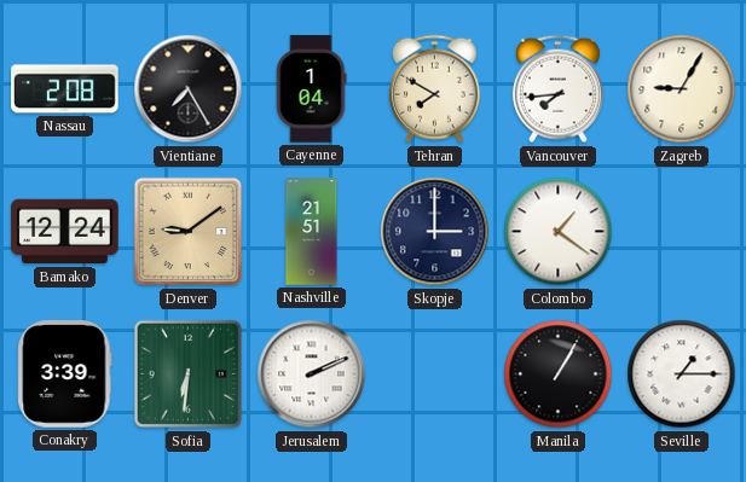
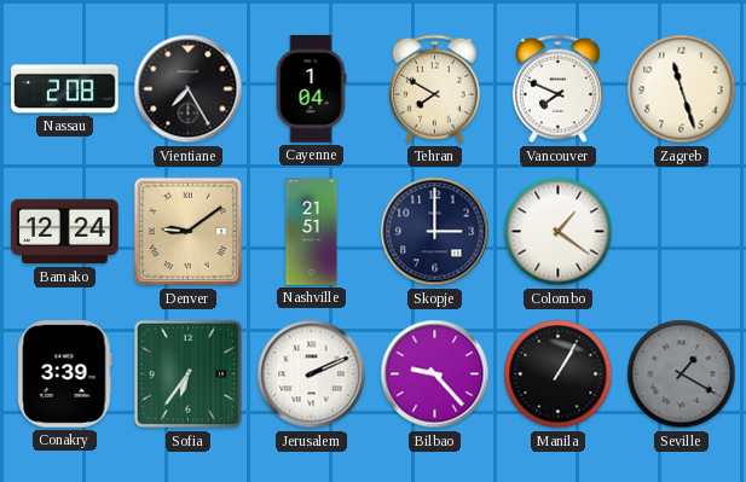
Vancouver: 7:44 -> 7:49 (557, 89)
Zagreb: 9:05 -> 11:27 (682, 89)
Sofia: 6:31 -> 6:36 (189, 374)
Bilbao: none -> 9:23 (435, 374)
Seville: 1:15 -> 1:20 (682, 374)
Seville dial: white -> grey (682, 374)
